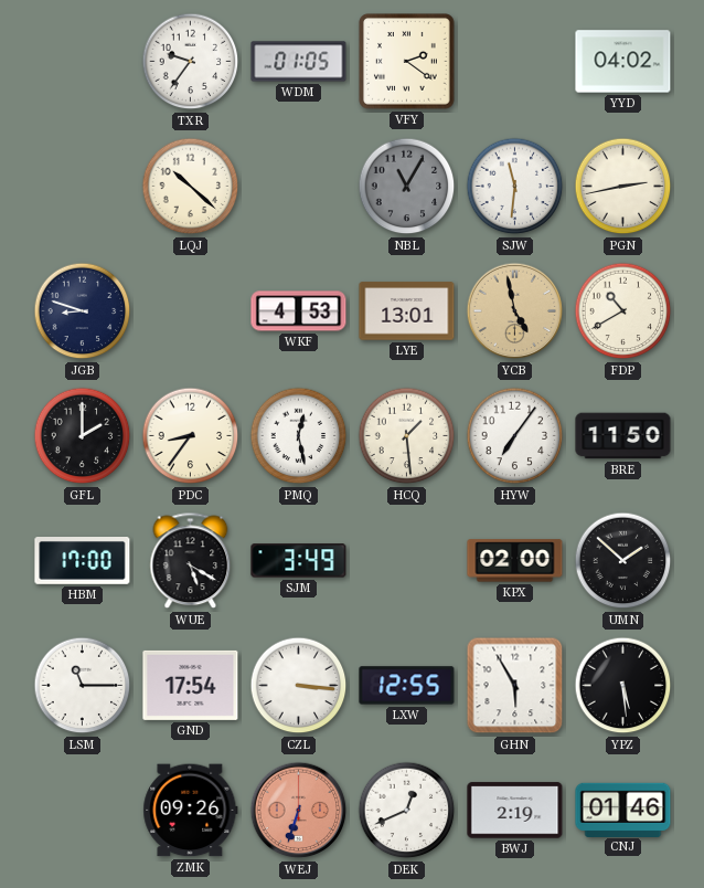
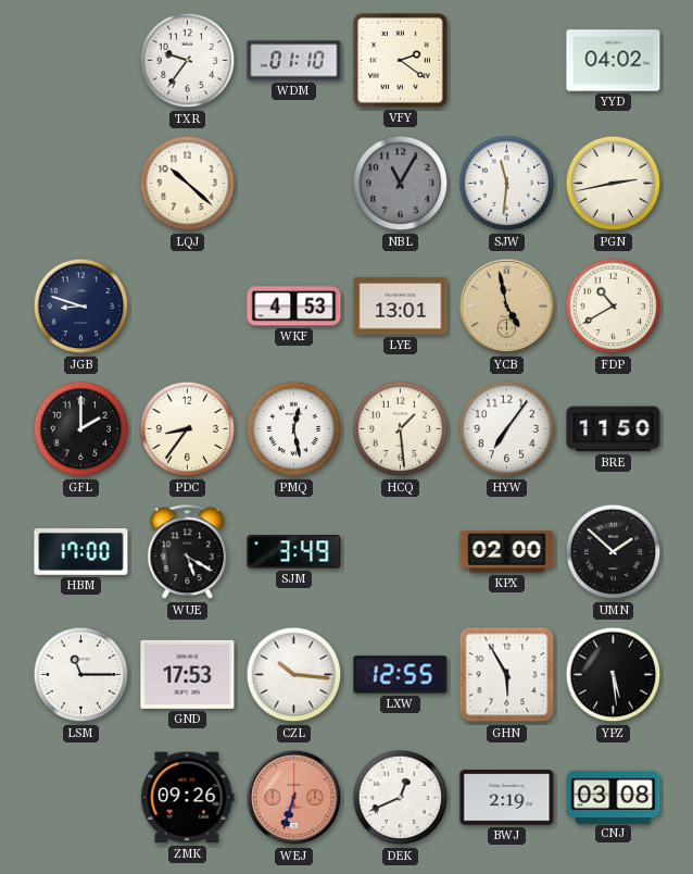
WDM: 01:05 -> 01:10 (294, 61)
GND: 17:54 -> 17:53 (188, 674)
CZL: 3:16 -> 10:16 (294, 675)
CNJ: 01:46 -> 03:08 (614, 797)
